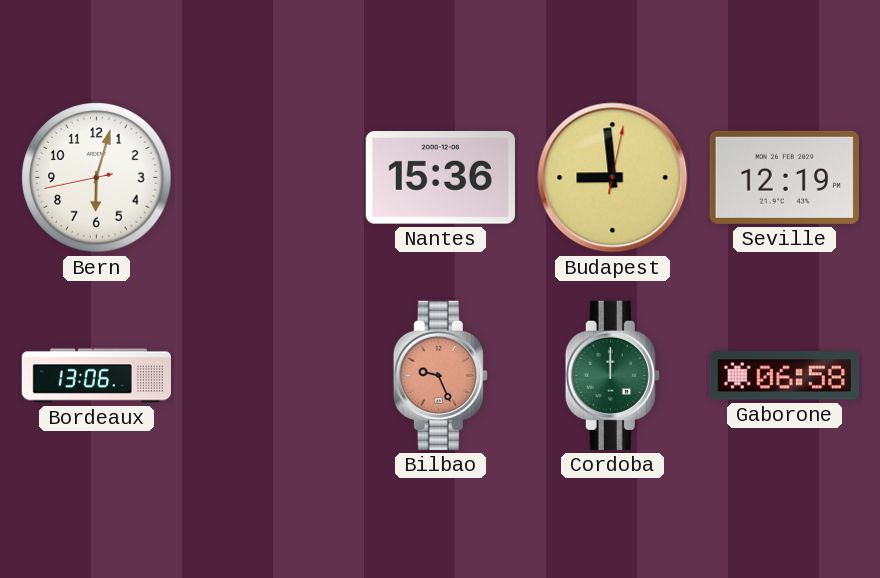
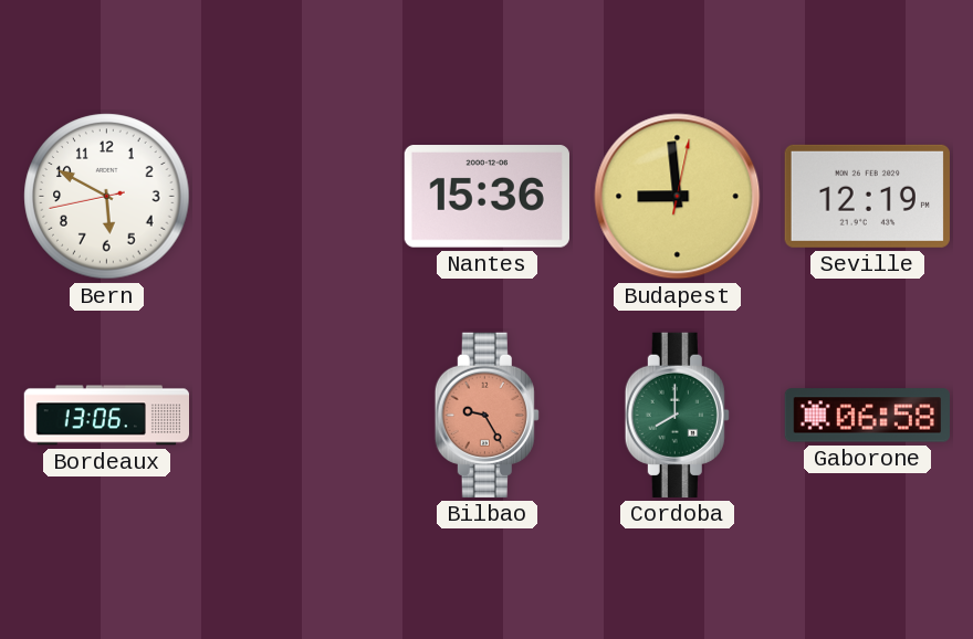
Bern: 6:02 -> 5:49 (107, 197)
Bilbao: 9:26 -> 9:25 (486, 415)
Cordoba: 12:00 -> 8:00 (677, 415)
